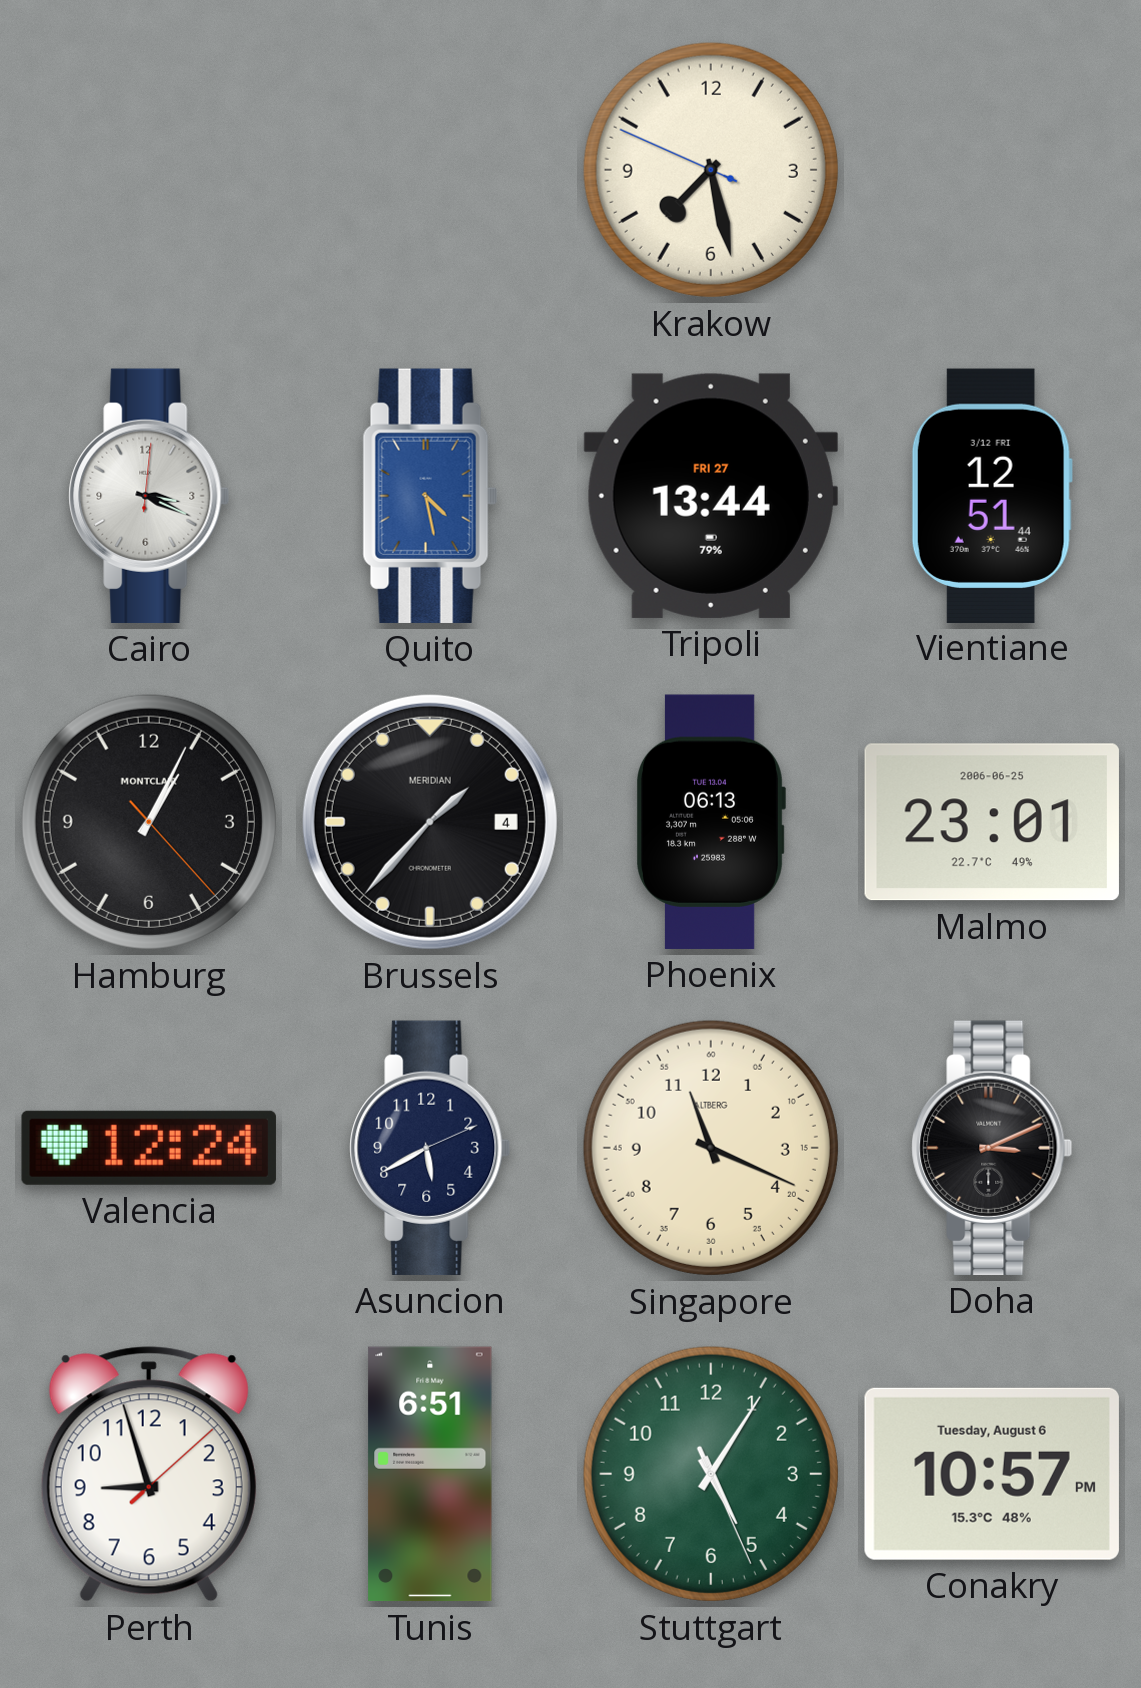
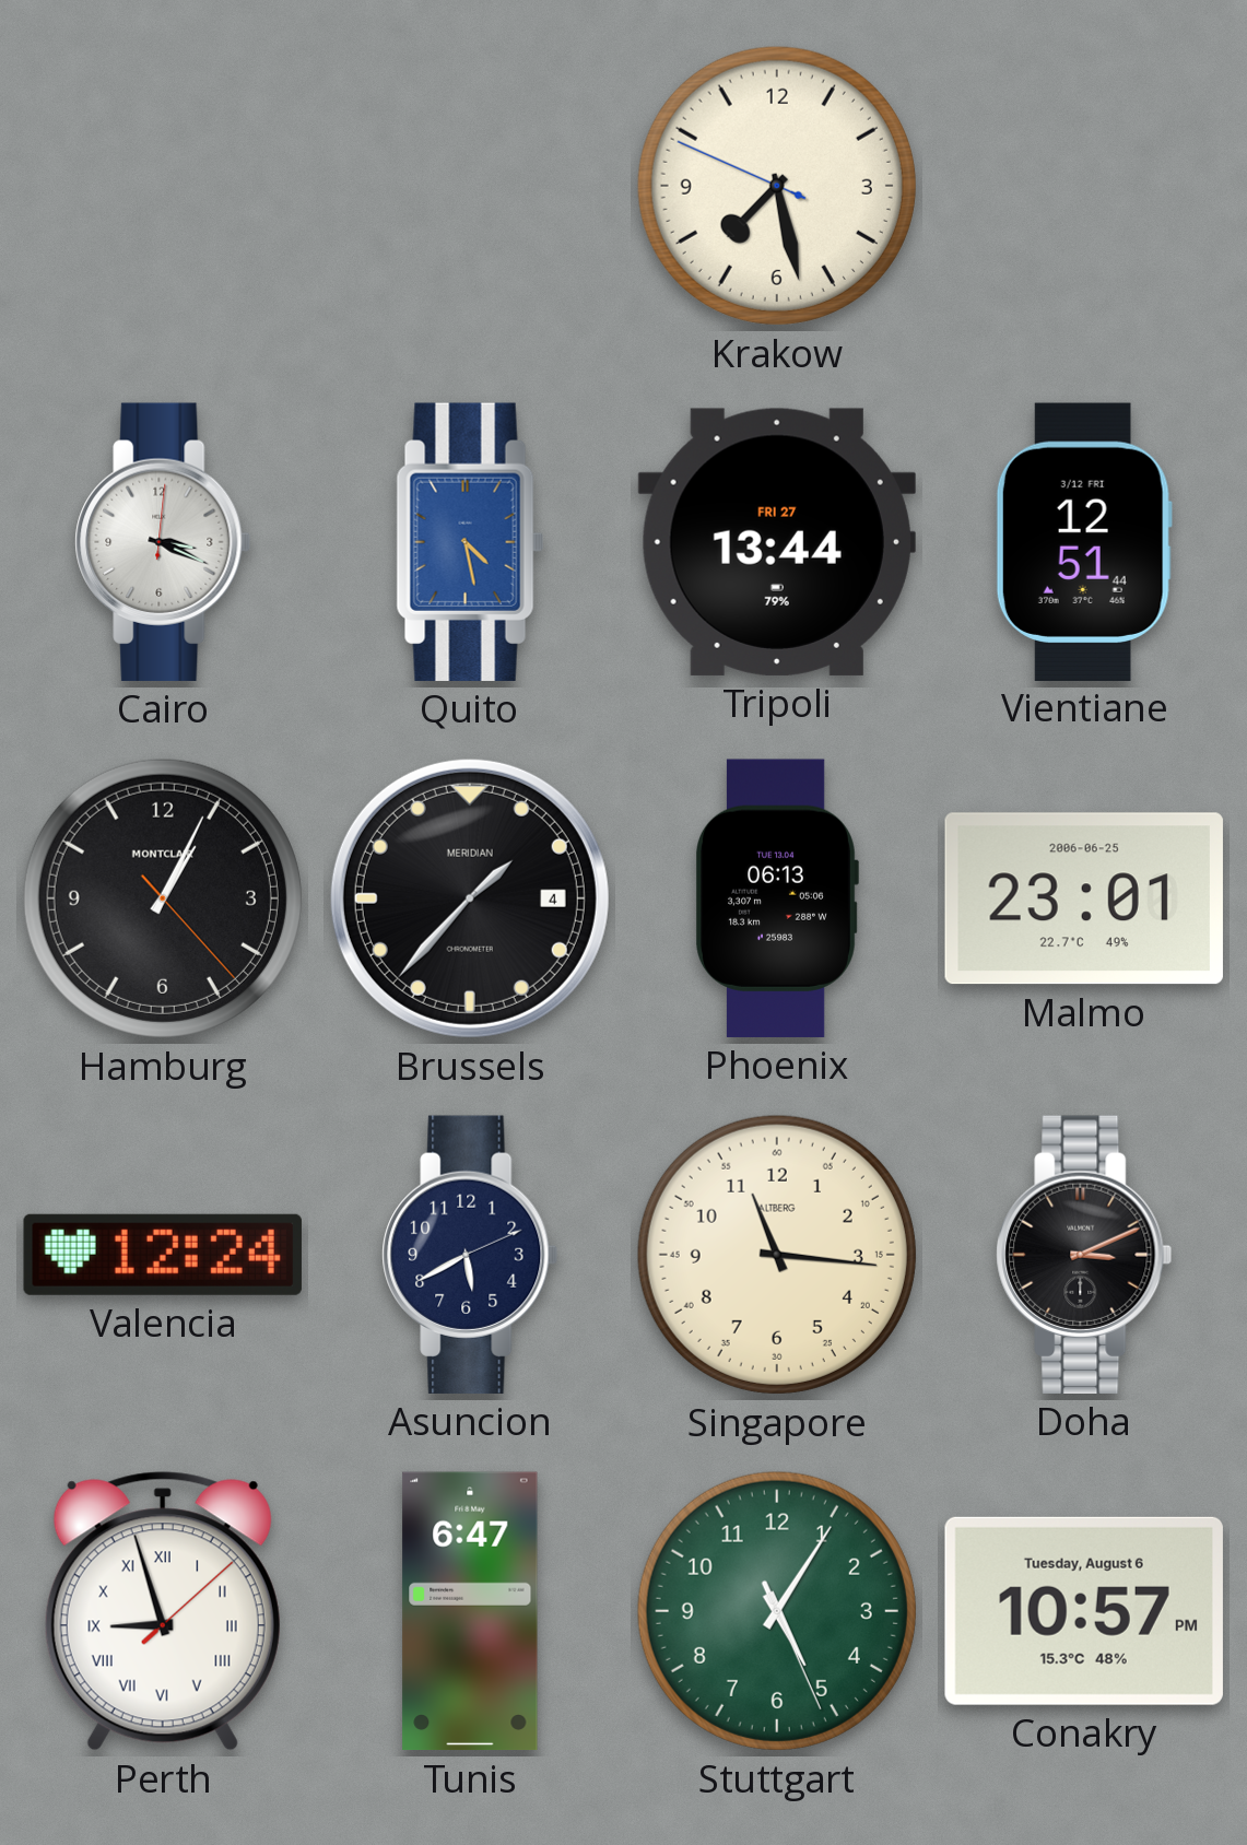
Singapore: 11:19 -> 11:16 (777, 1255)
Perth numerals: Arabic -> Roman (163, 1611)
Tunis: 6:51 -> 6:47 (470, 1611)
